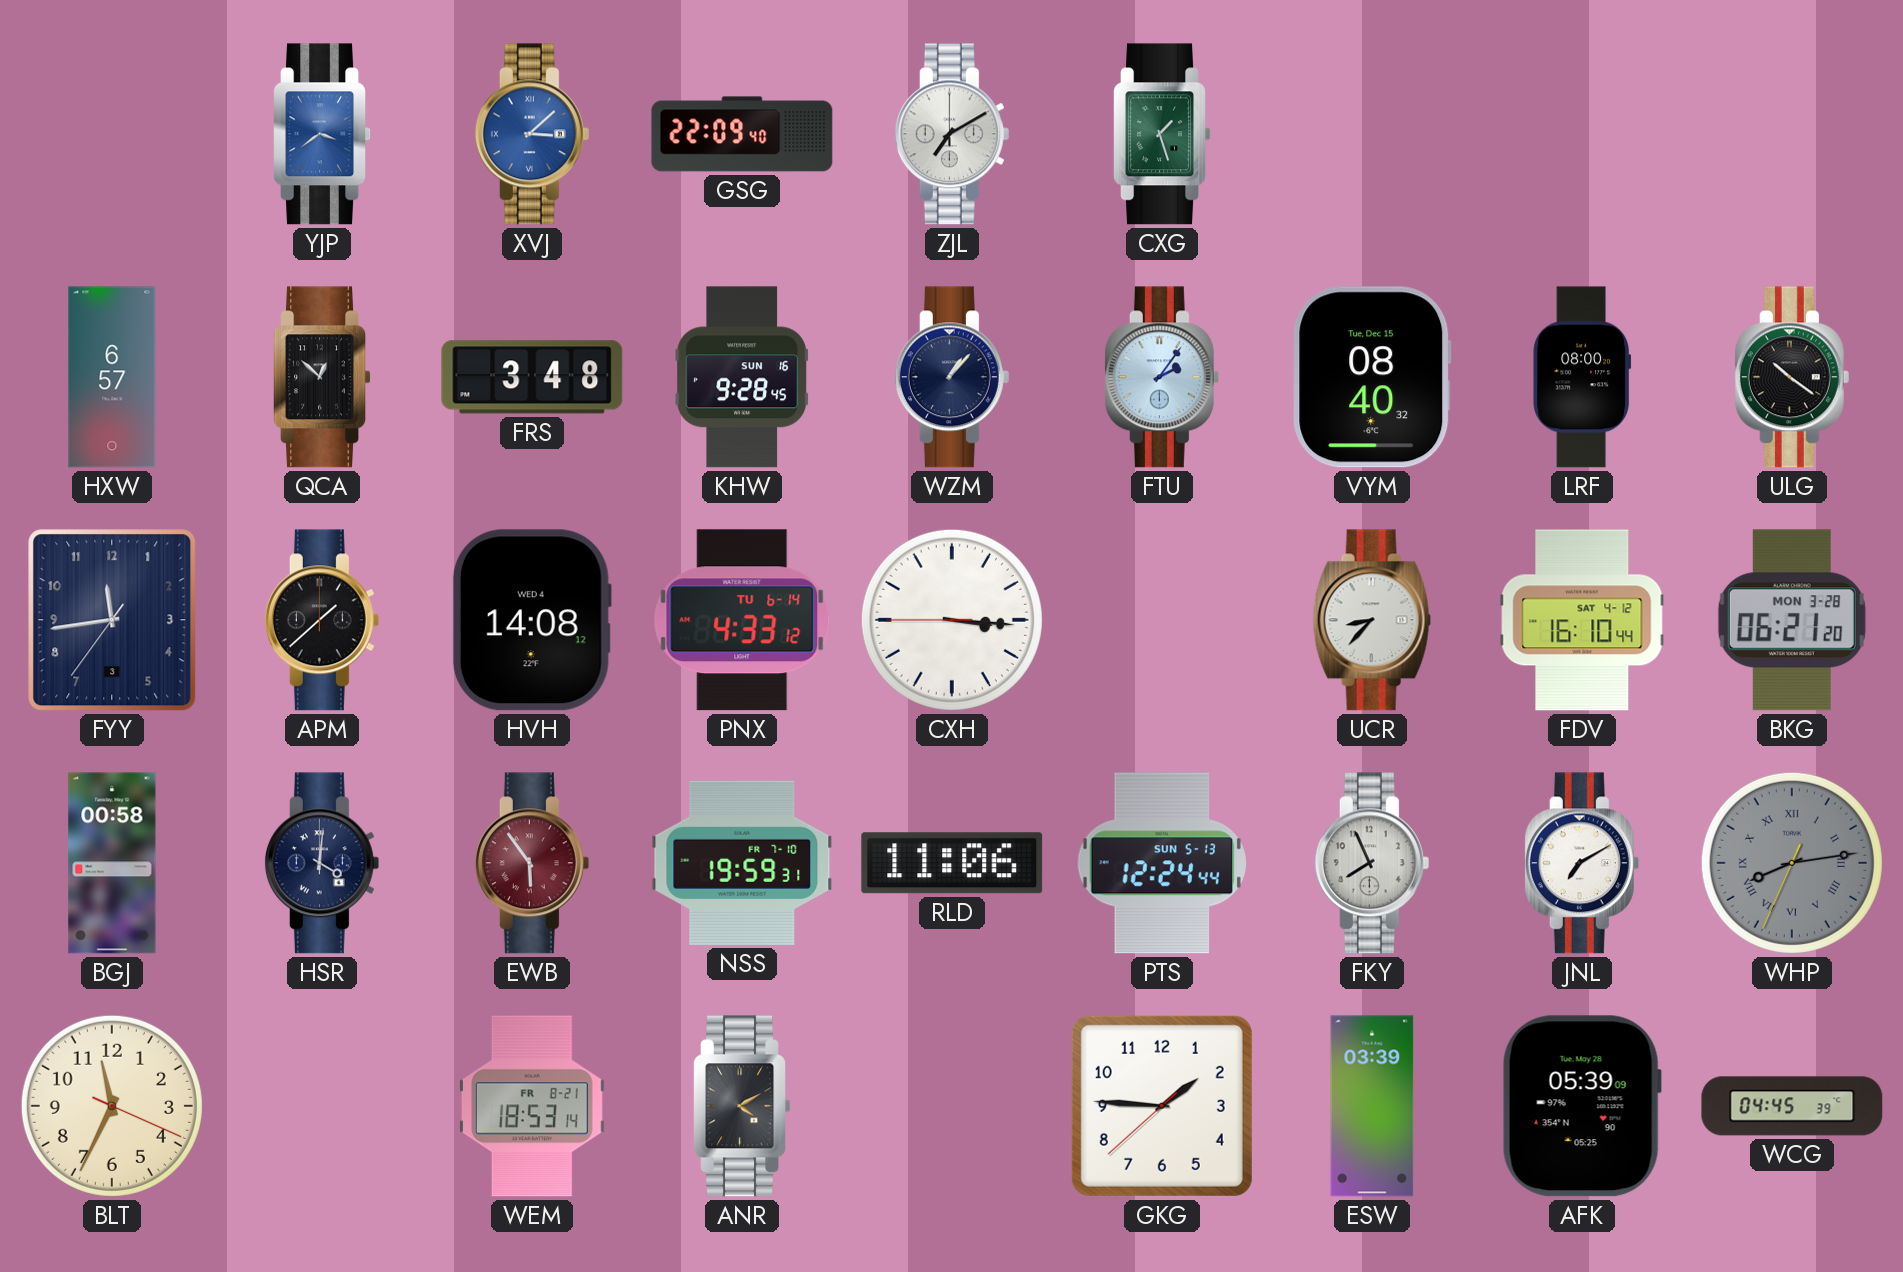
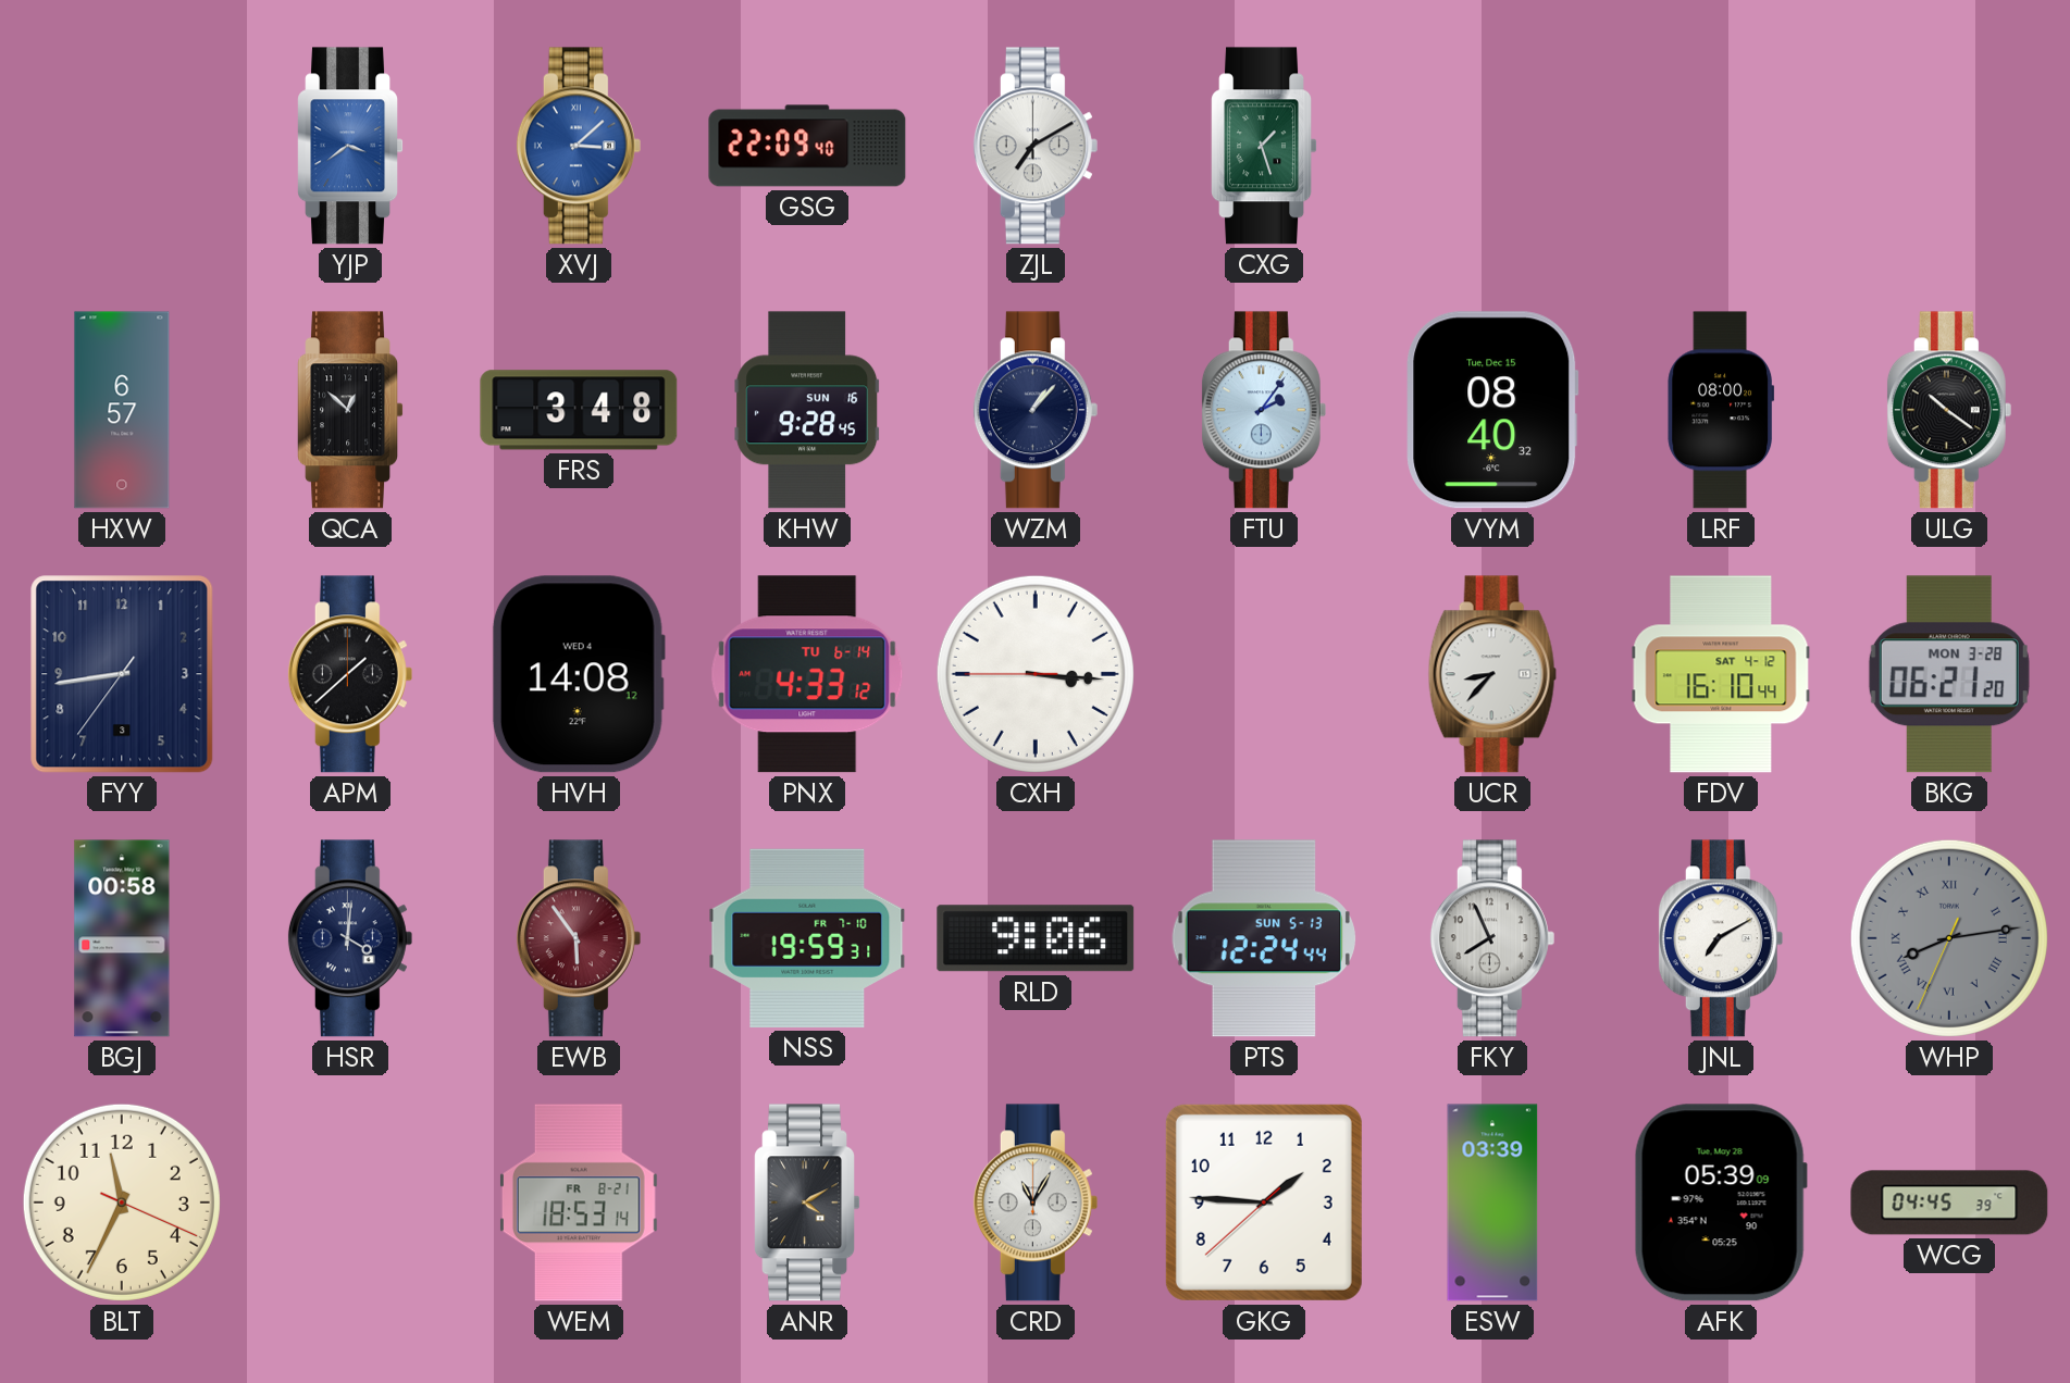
FYY: 11:43 -> 8:43 (122, 674)
RLD: 11:06 -> 9:06 (1036, 938)
CRD: none -> 11:05 (1036, 1203)
